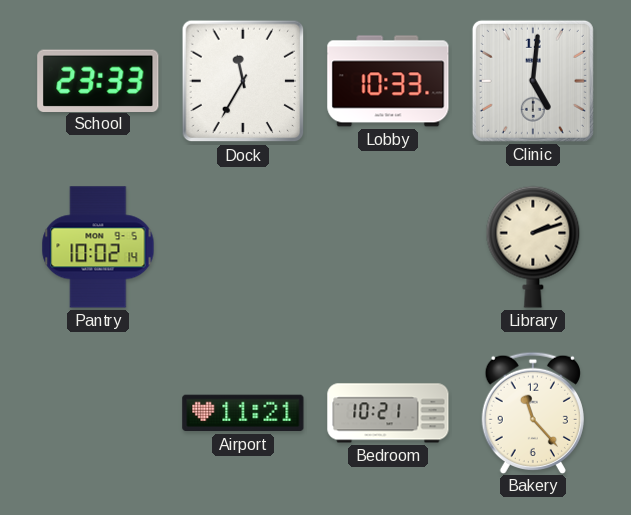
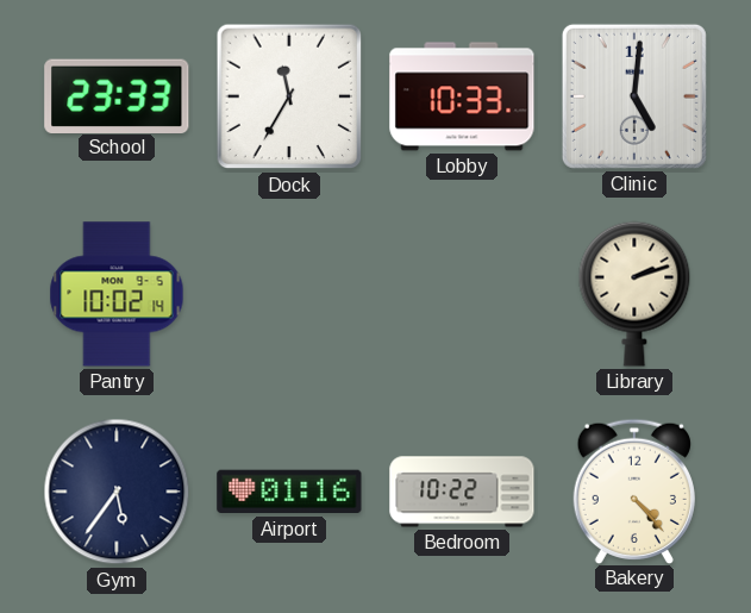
Gym: none -> 5:36 (117, 492)
Airport: 11:21 -> 01:16 (289, 492)
Bedroom: 10:21 -> 10:22 (462, 492)
Bakery: 11:23 -> 4:23 (634, 490)
